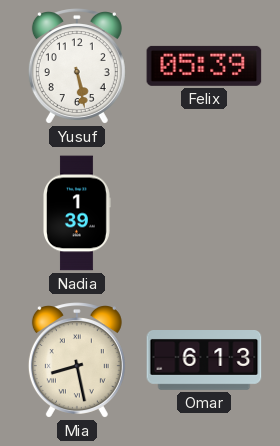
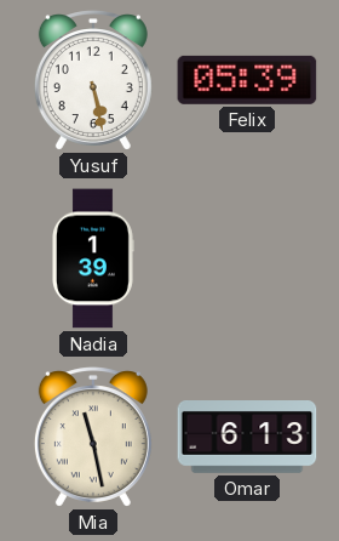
Mia: 8:28 -> 11:28 (93, 437)
